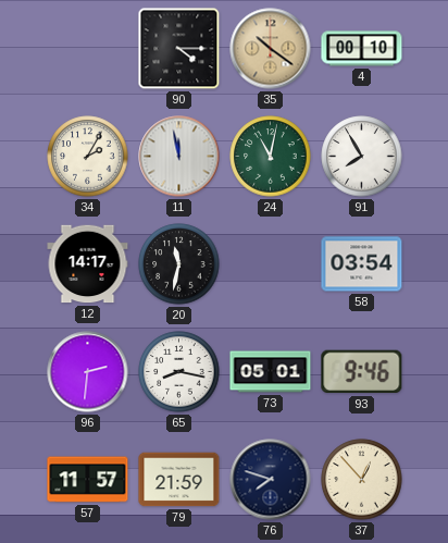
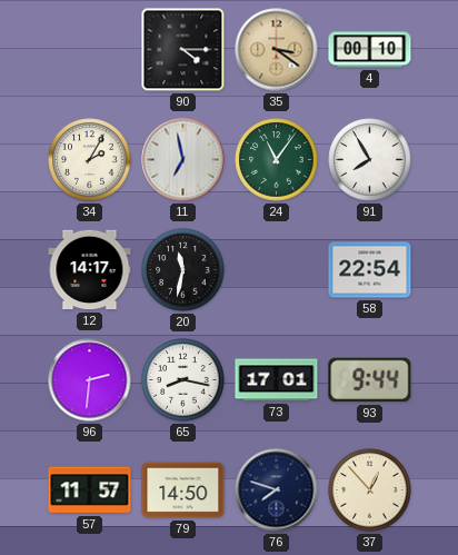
35: 10:21 -> 3:21 (277, 50)
11: 11:58 -> 6:58 (183, 160)
24: 11:02 -> 11:06 (277, 160)
58: 03:54 -> 22:54 (370, 270)
73: 05:01 -> 17:01 (277, 380)
93: 9:46 -> 9:44 (370, 380)
79: 21:59 -> 14:50 (183, 490)
